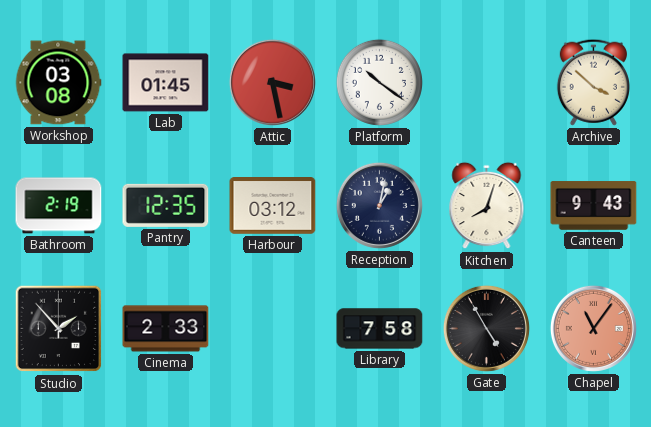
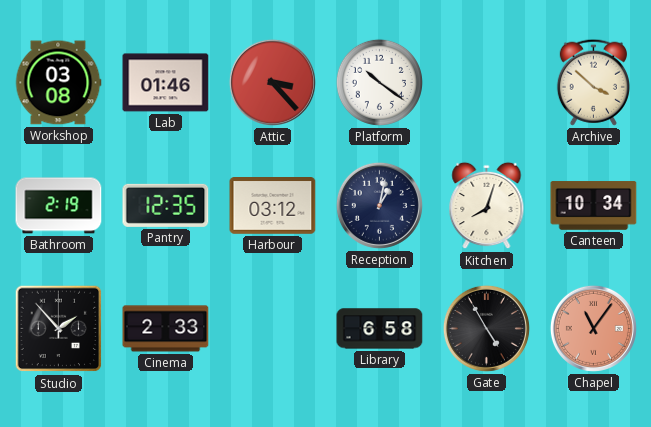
Lab: 01:45 -> 01:46 (166, 83)
Attic: 3:28 -> 3:23 (272, 82)
Canteen: 9:43 -> 10:34 (594, 206)
Library: 7:58 -> 6:58 (380, 329)
